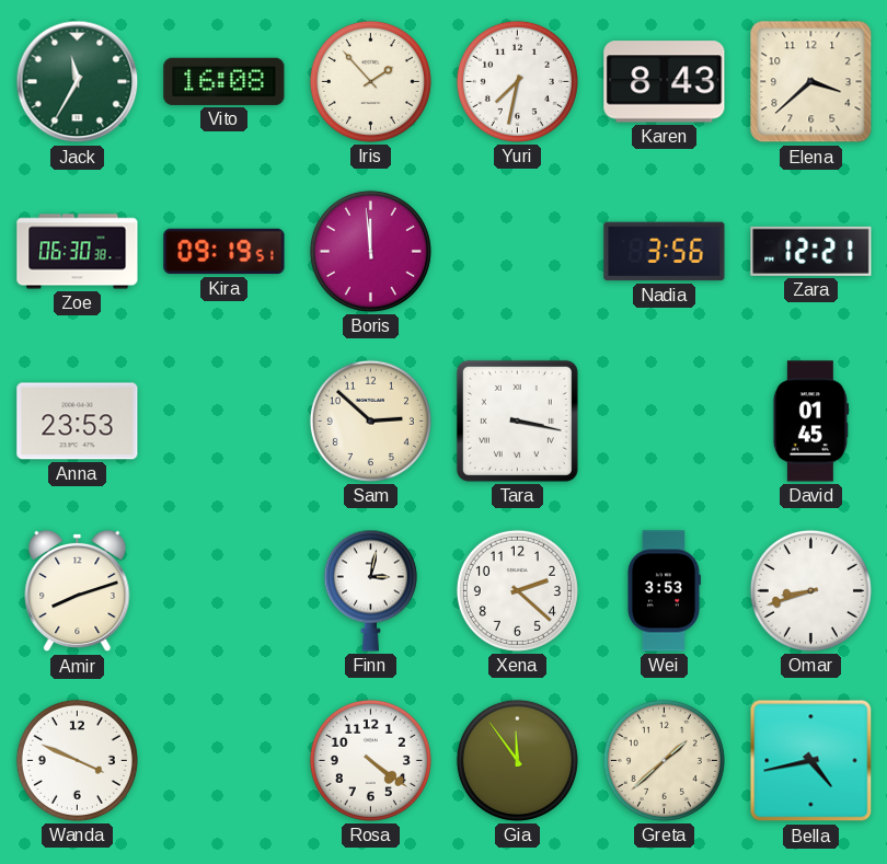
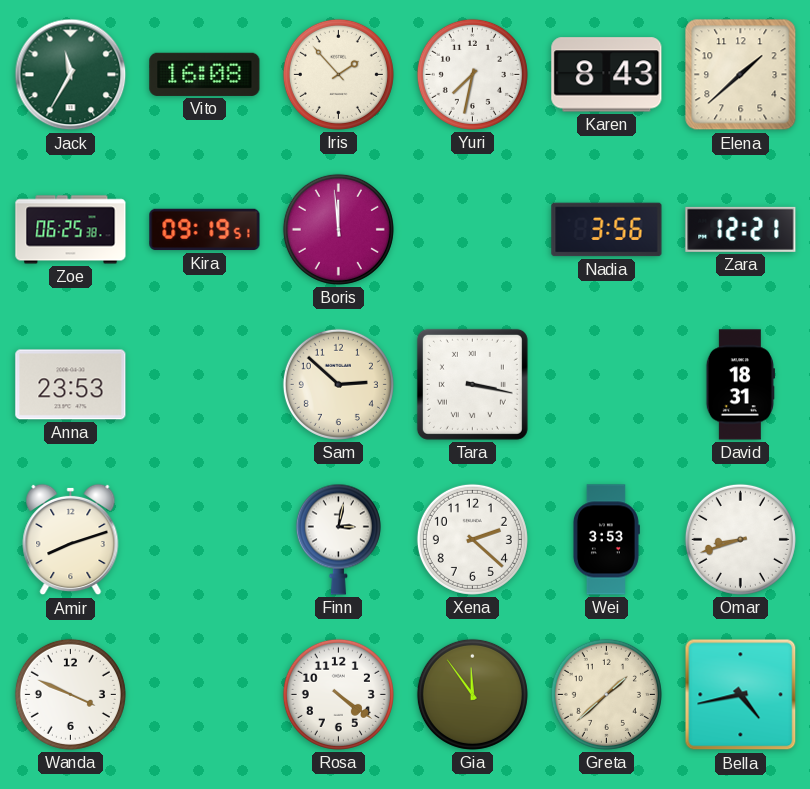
Elena: 3:38 -> 1:38 (741, 75)
Zoe: 06:30 -> 06:25 (71, 230)
David: 01:45 -> 18:31 (740, 385)
